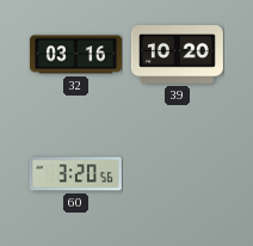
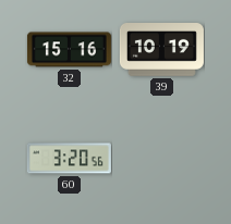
32: 03:16 -> 15:16 (69, 50)
39: 10:20 -> 10:19 (161, 50)
